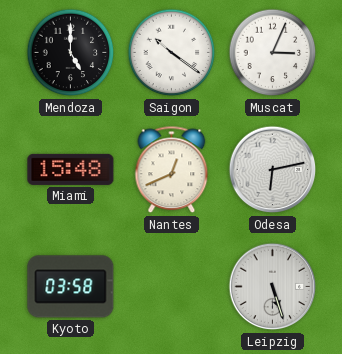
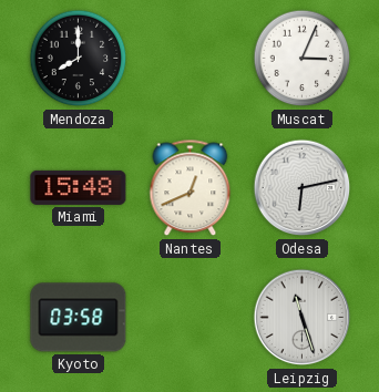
Mendoza: 5:00 -> 8:00 (79, 59)
Saigon: 10:21 -> none (172, 53)
Leipzig: 5:27 -> 11:27 (303, 318)
